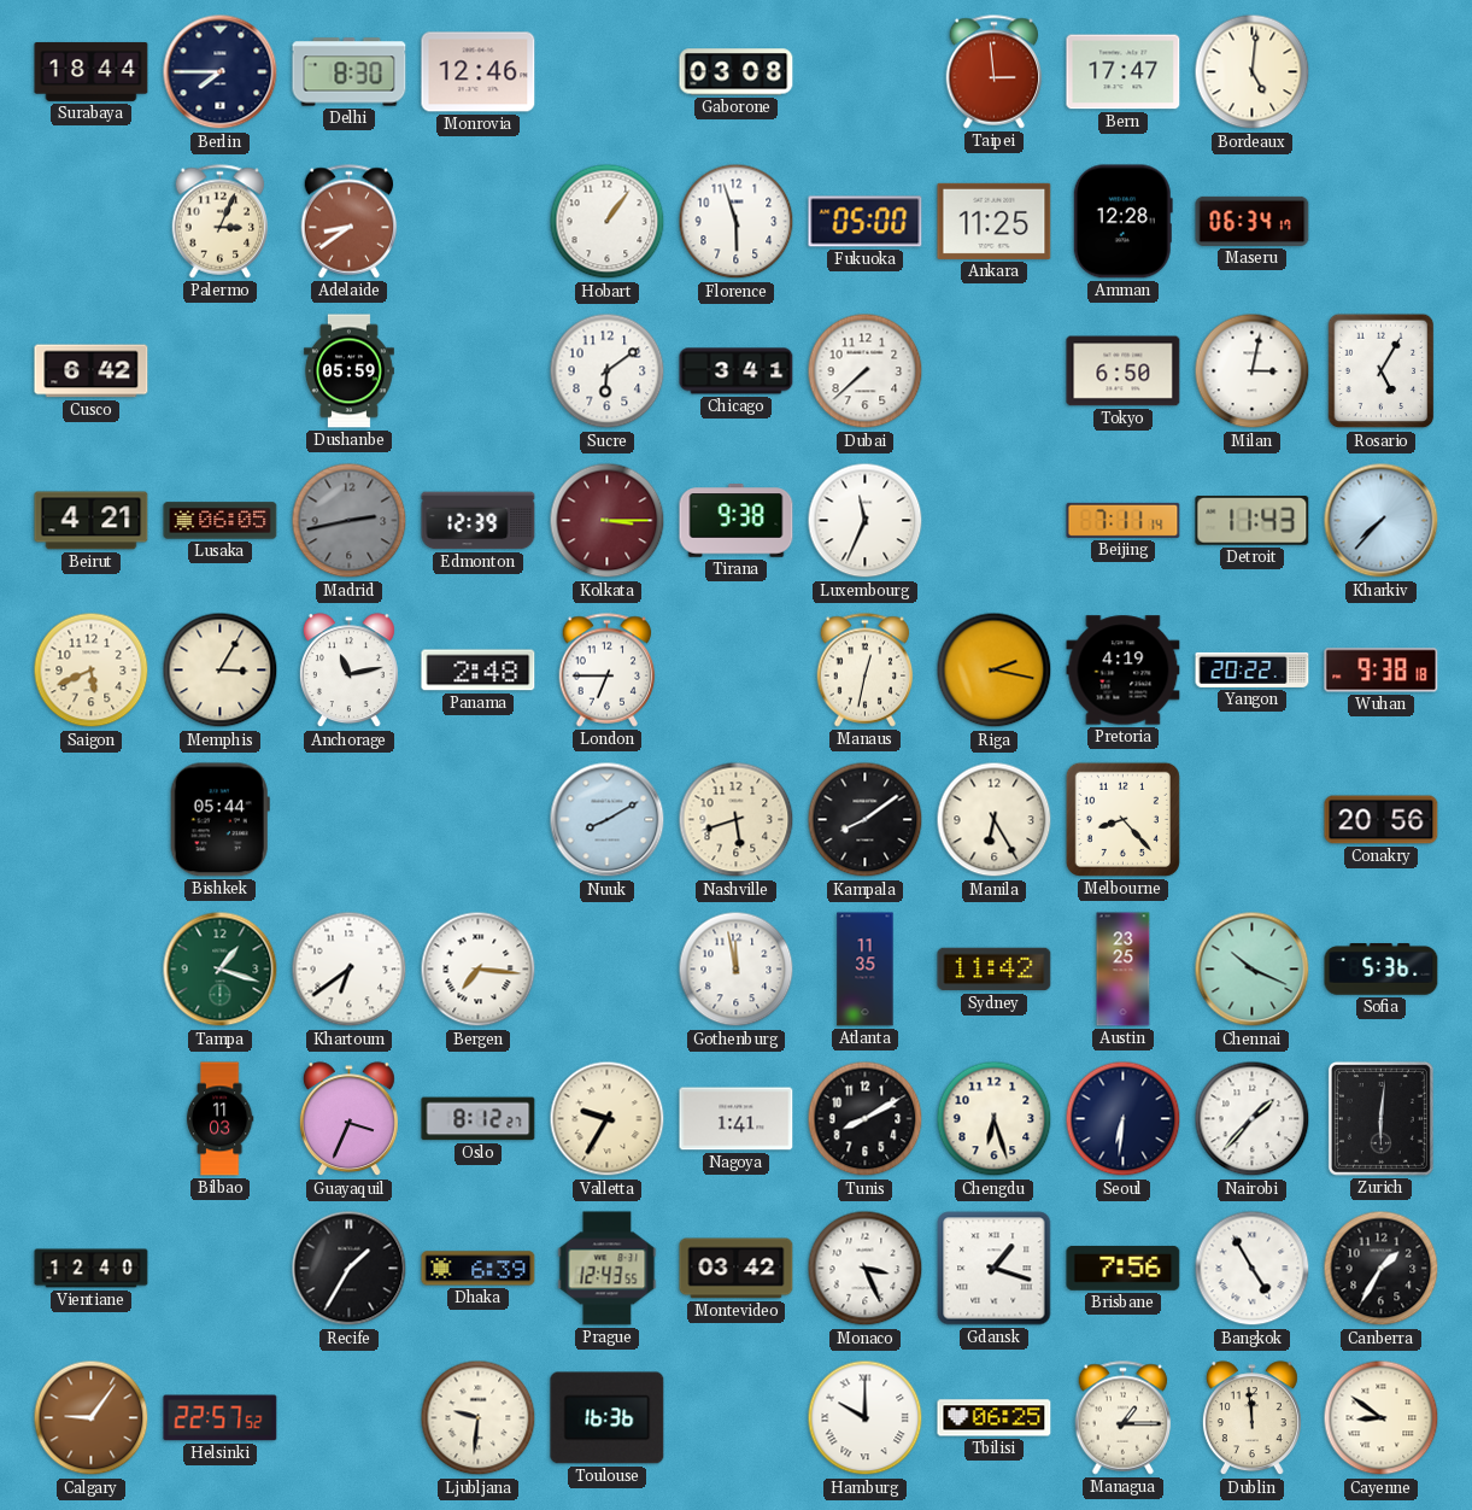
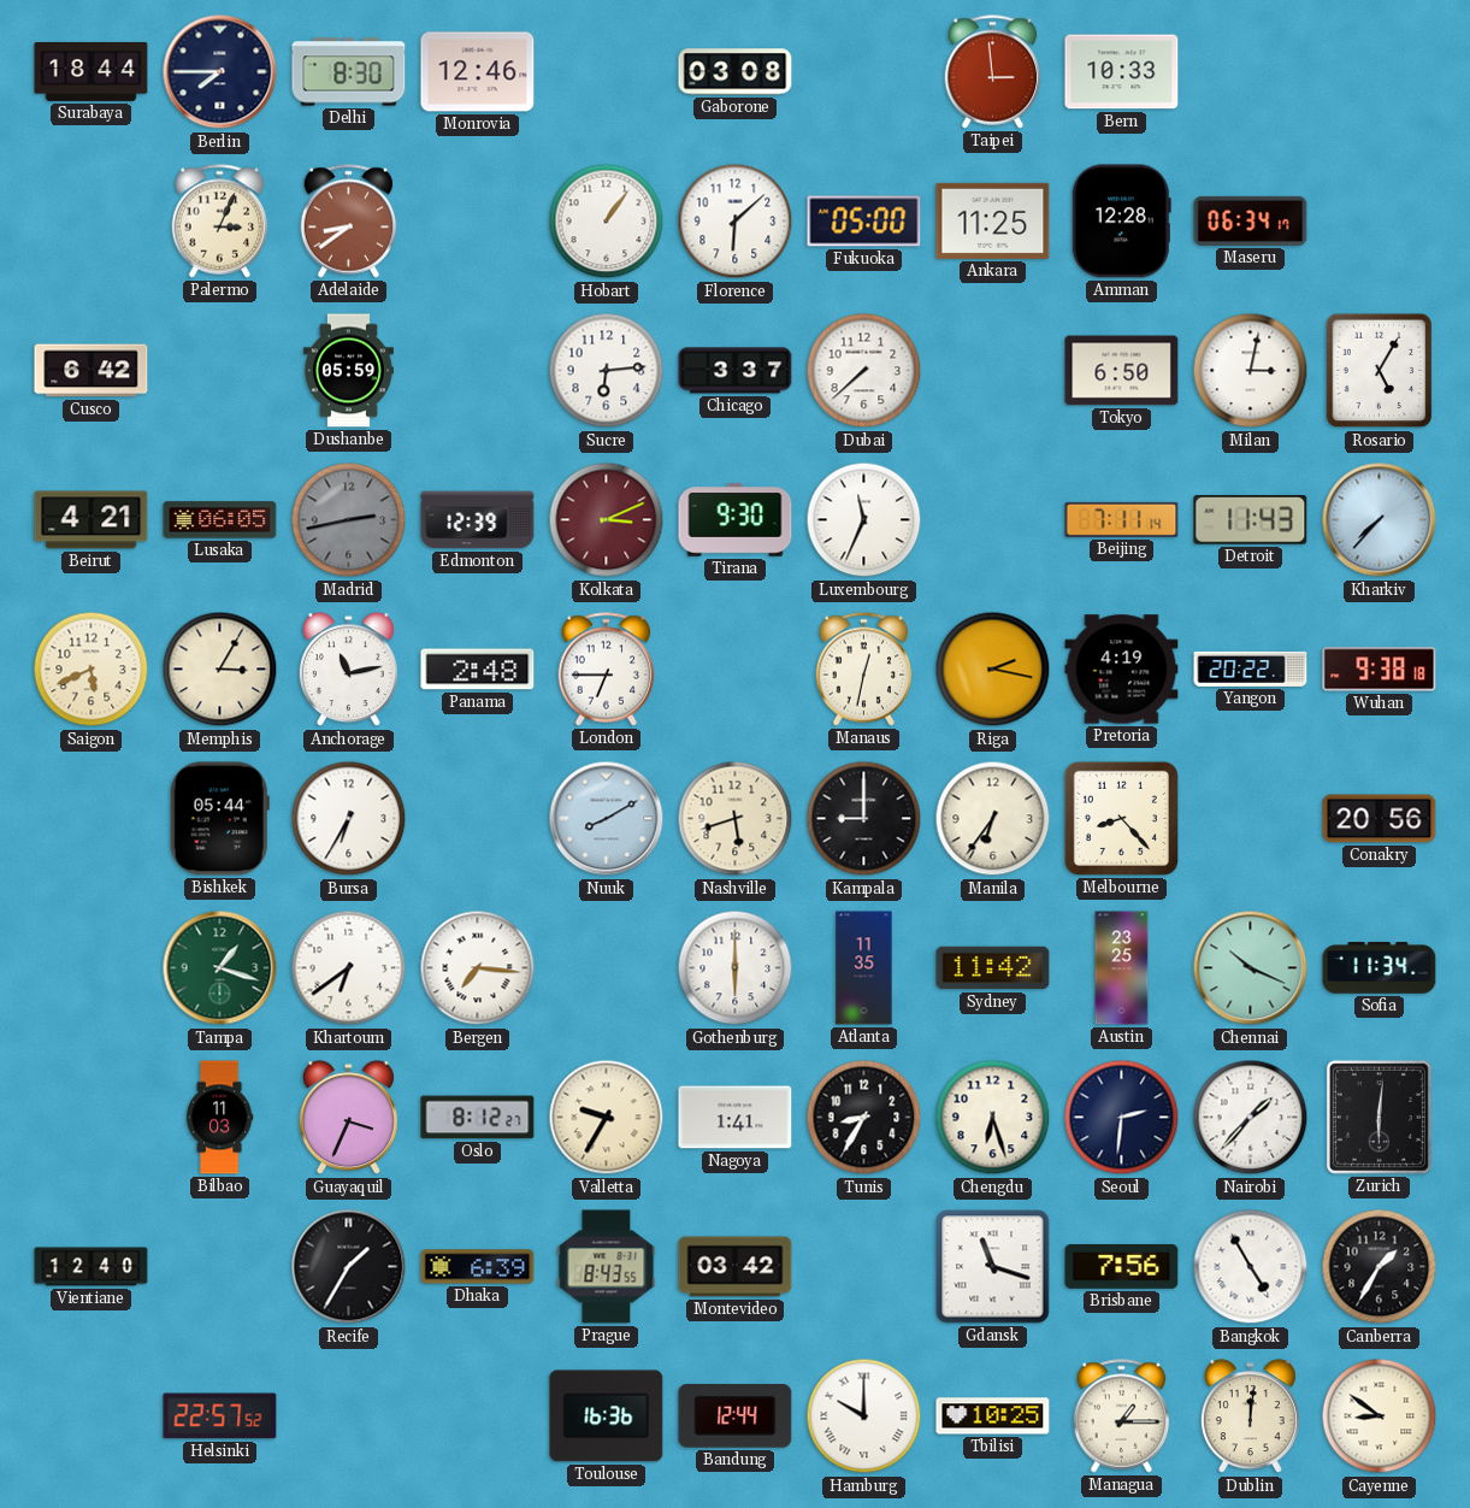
Bern: 17:47 -> 10:33 (1122, 72)
Bordeaux: 5:01 -> none (1253, 72)
Florence: 5:57 -> 6:08 (736, 222)
Sucre: 6:09 -> 6:14 (607, 371)
Chicago: 3:41 -> 3:37 (736, 371)
Kolkata: 3:15 -> 3:11 (607, 520)
Tirana: 9:38 -> 9:30 (736, 520)
Bursa: none -> 6:35 (349, 819)
Kampala: 8:09 -> 9:00 (864, 819)
Manila: 6:25 -> 6:36 (993, 819)
Gothenburg: 11:58 -> 6:00 (736, 968)
Sofia: 5:36 -> 11:34 (1380, 968)
Tunis: 8:10 -> 8:35 (864, 1118)
Seoul: 6:31 -> 2:31 (1122, 1118)
Prague: 12:43 -> 8:43 (607, 1267)
Monaco: 3:26 -> none (866, 1269)
Gdansk: 1:18 -> 11:18 (993, 1267)
Calgary: 9:06 -> none (92, 1418)
Ljubljana: 9:31 -> none (479, 1418)
Bandung: none -> 12:44 (736, 1416)
Tbilisi: 06:25 -> 10:25 (993, 1416)
Dublin: 11:59 -> 12:01 (1250, 1416)
